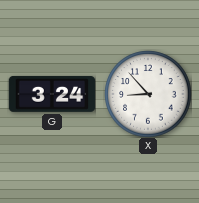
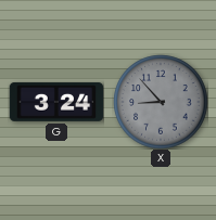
X dial: white -> grey (161, 102)
